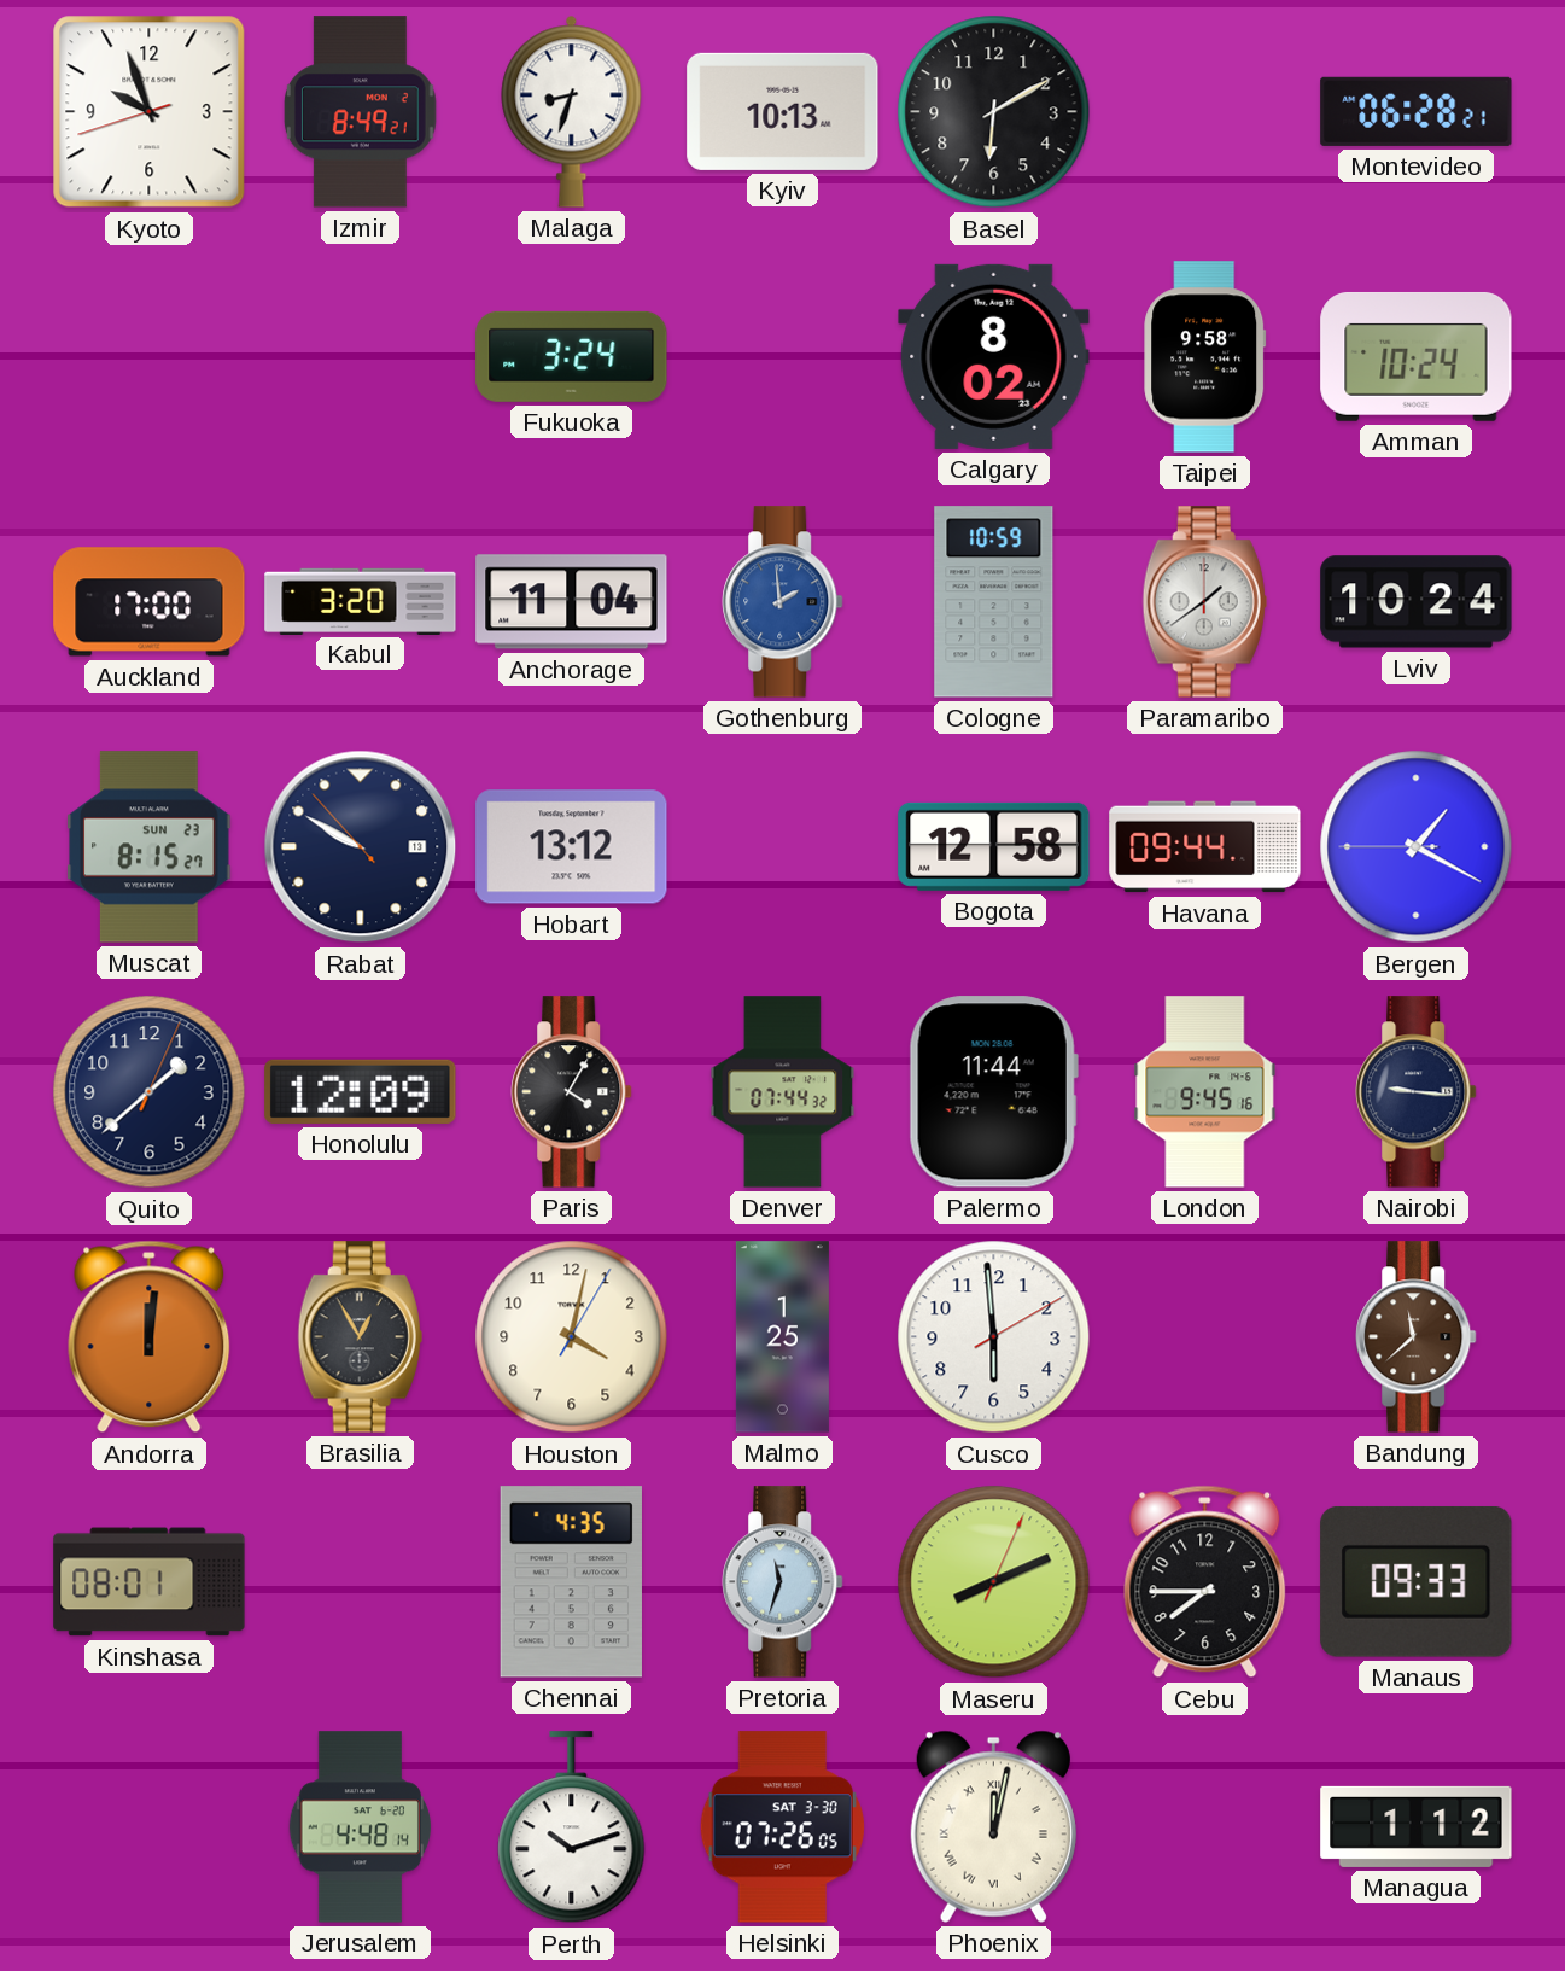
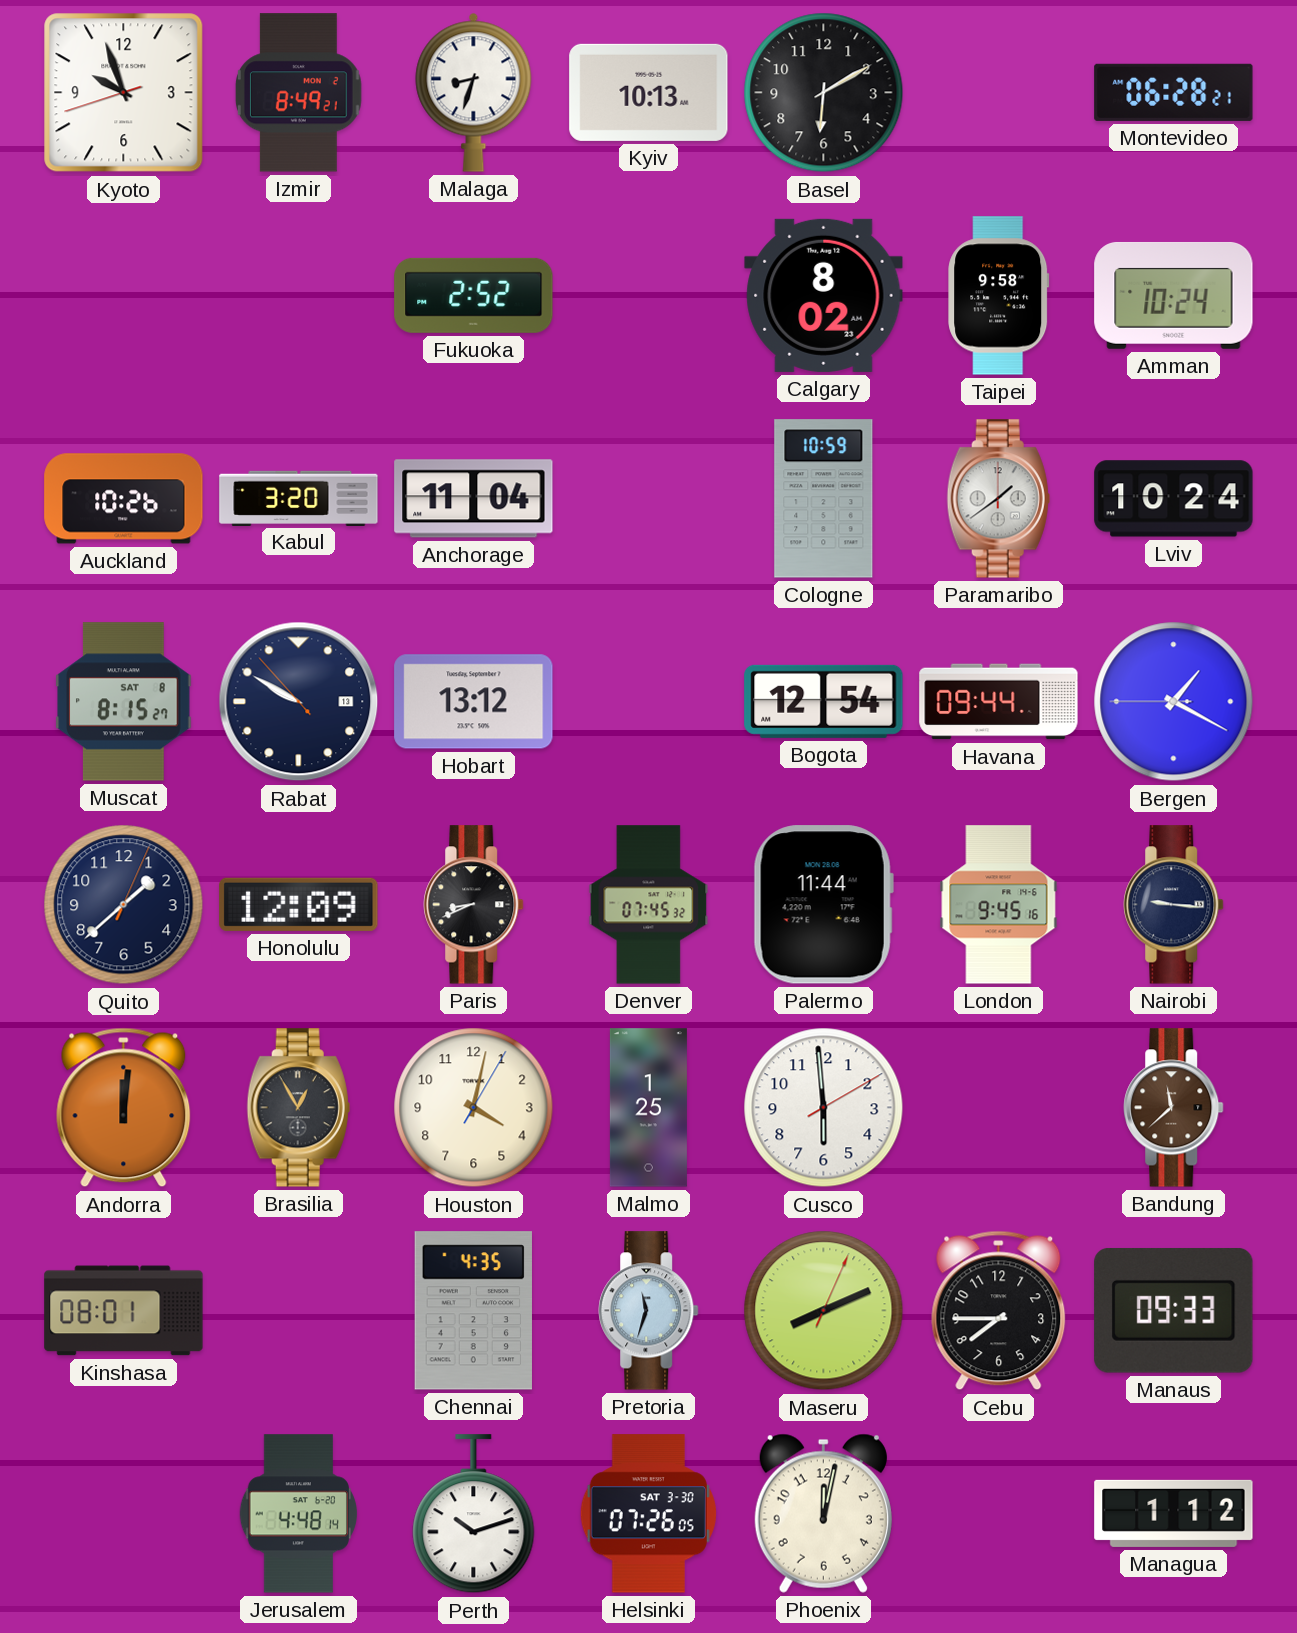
Fukuoka: 3:24 -> 2:52 (474, 295)
Auckland: 17:00 -> 10:26 (124, 499)
Gothenburg: 1:59 -> none (783, 602)
Muscat date: SUN 23 -> SAT 8 (124, 702)
Bogota: 12:58 -> 12:54 (824, 701)
Paris: 4:05 -> 8:41 (474, 905)
Denver: 07:44 -> 07:45 (649, 905)
Phoenix numerals: Roman -> Arabic (823, 1513)
